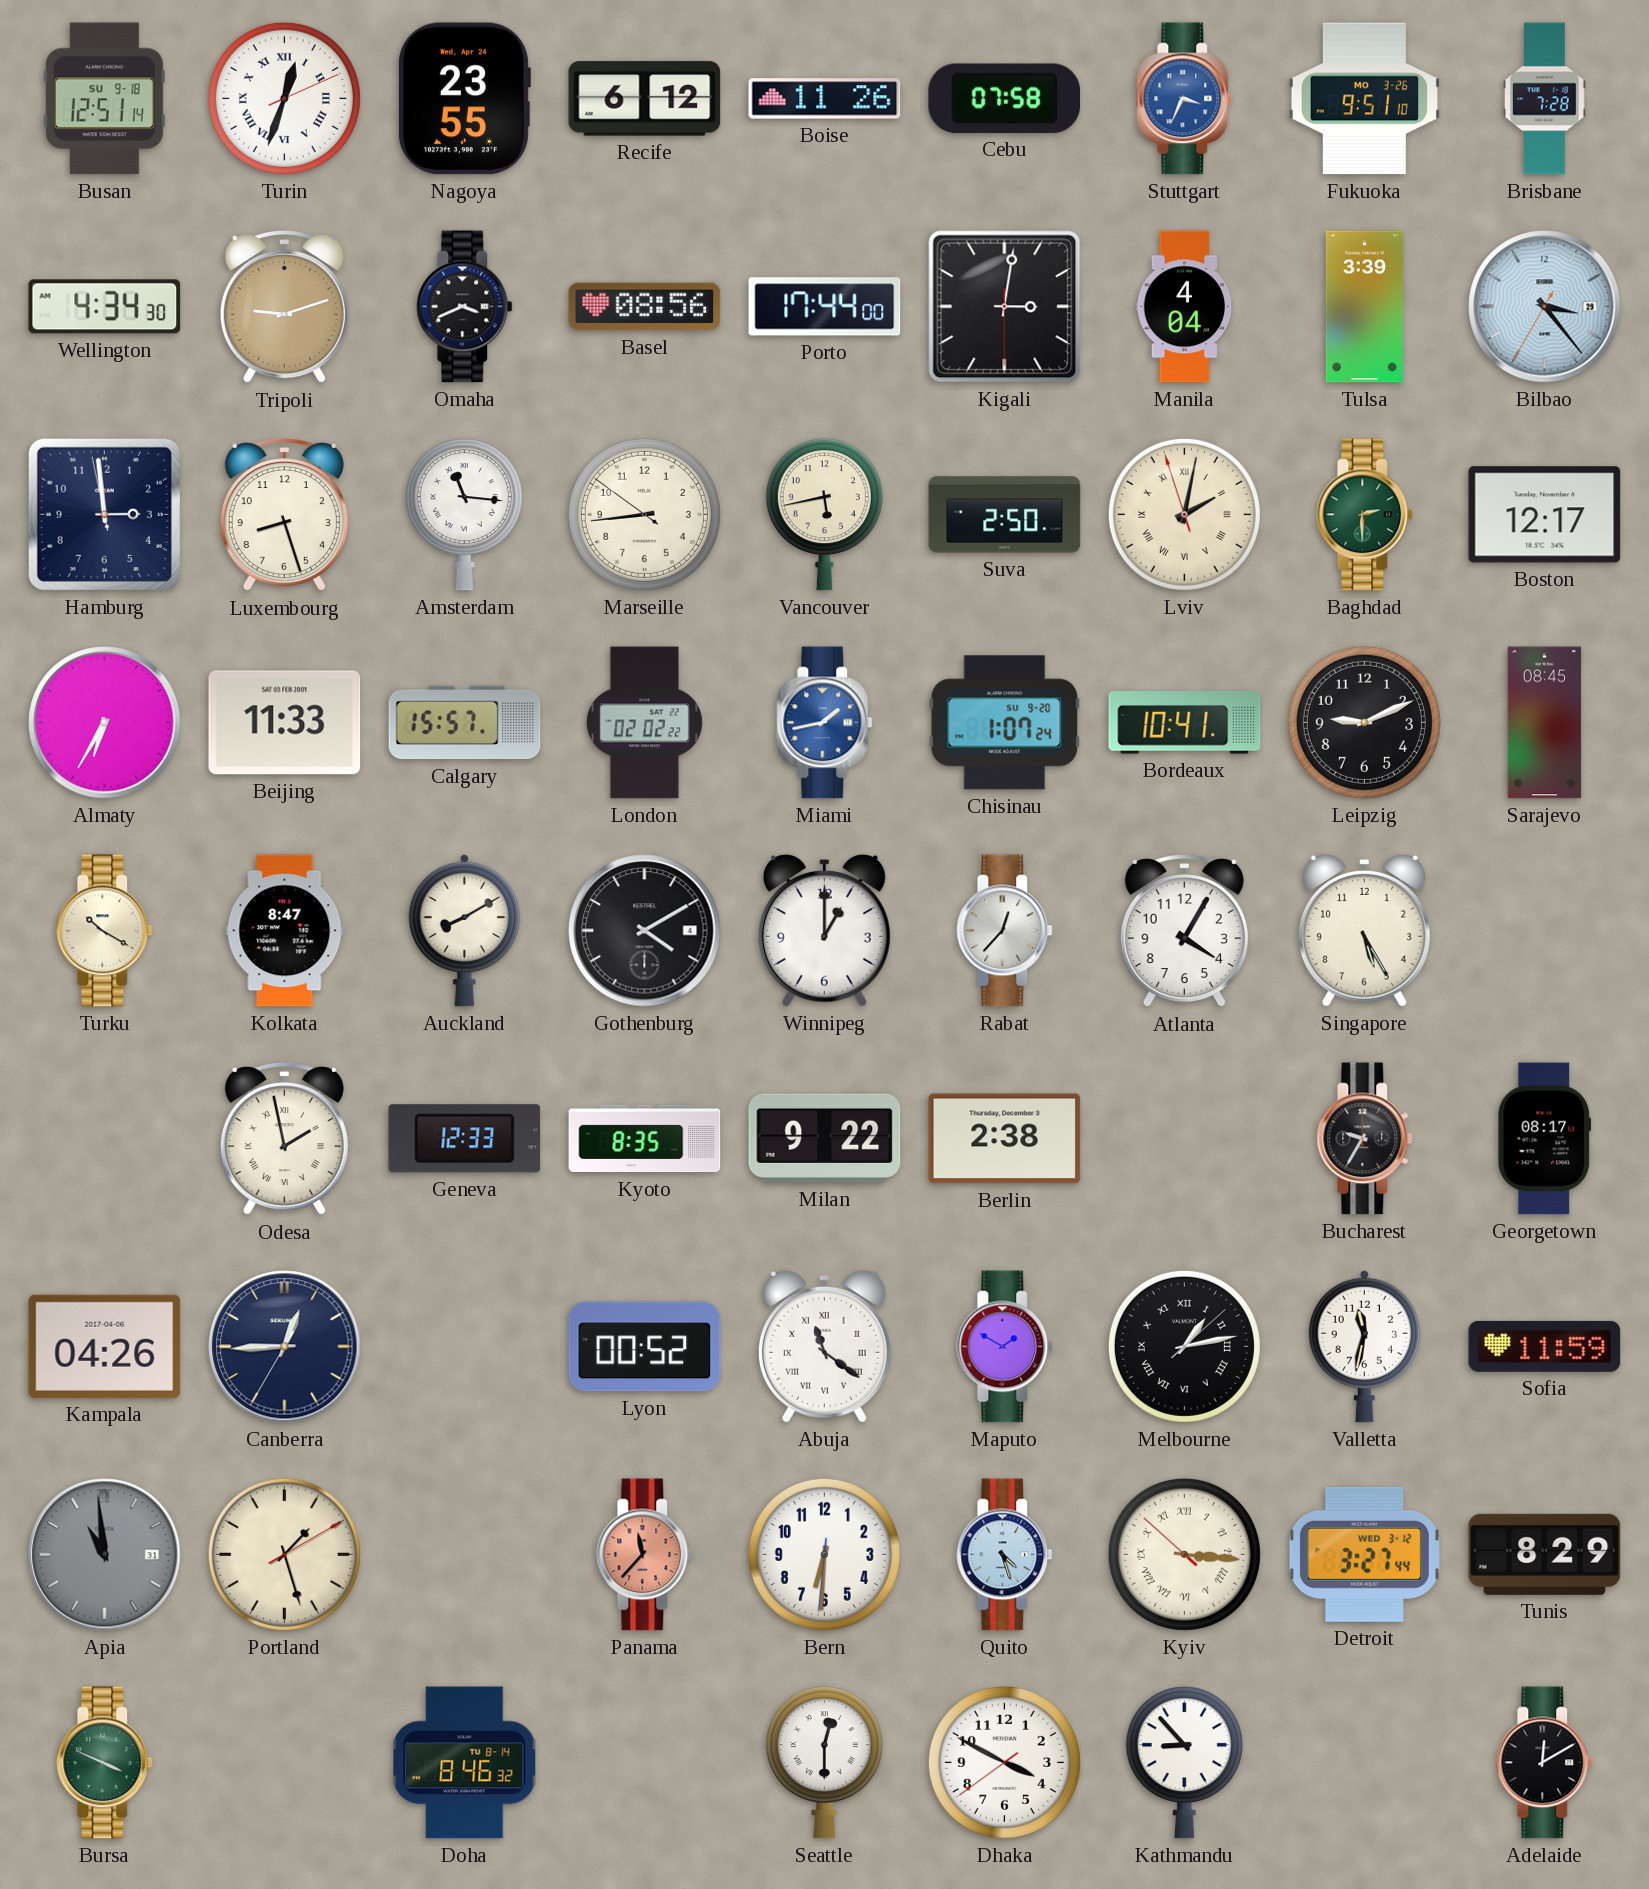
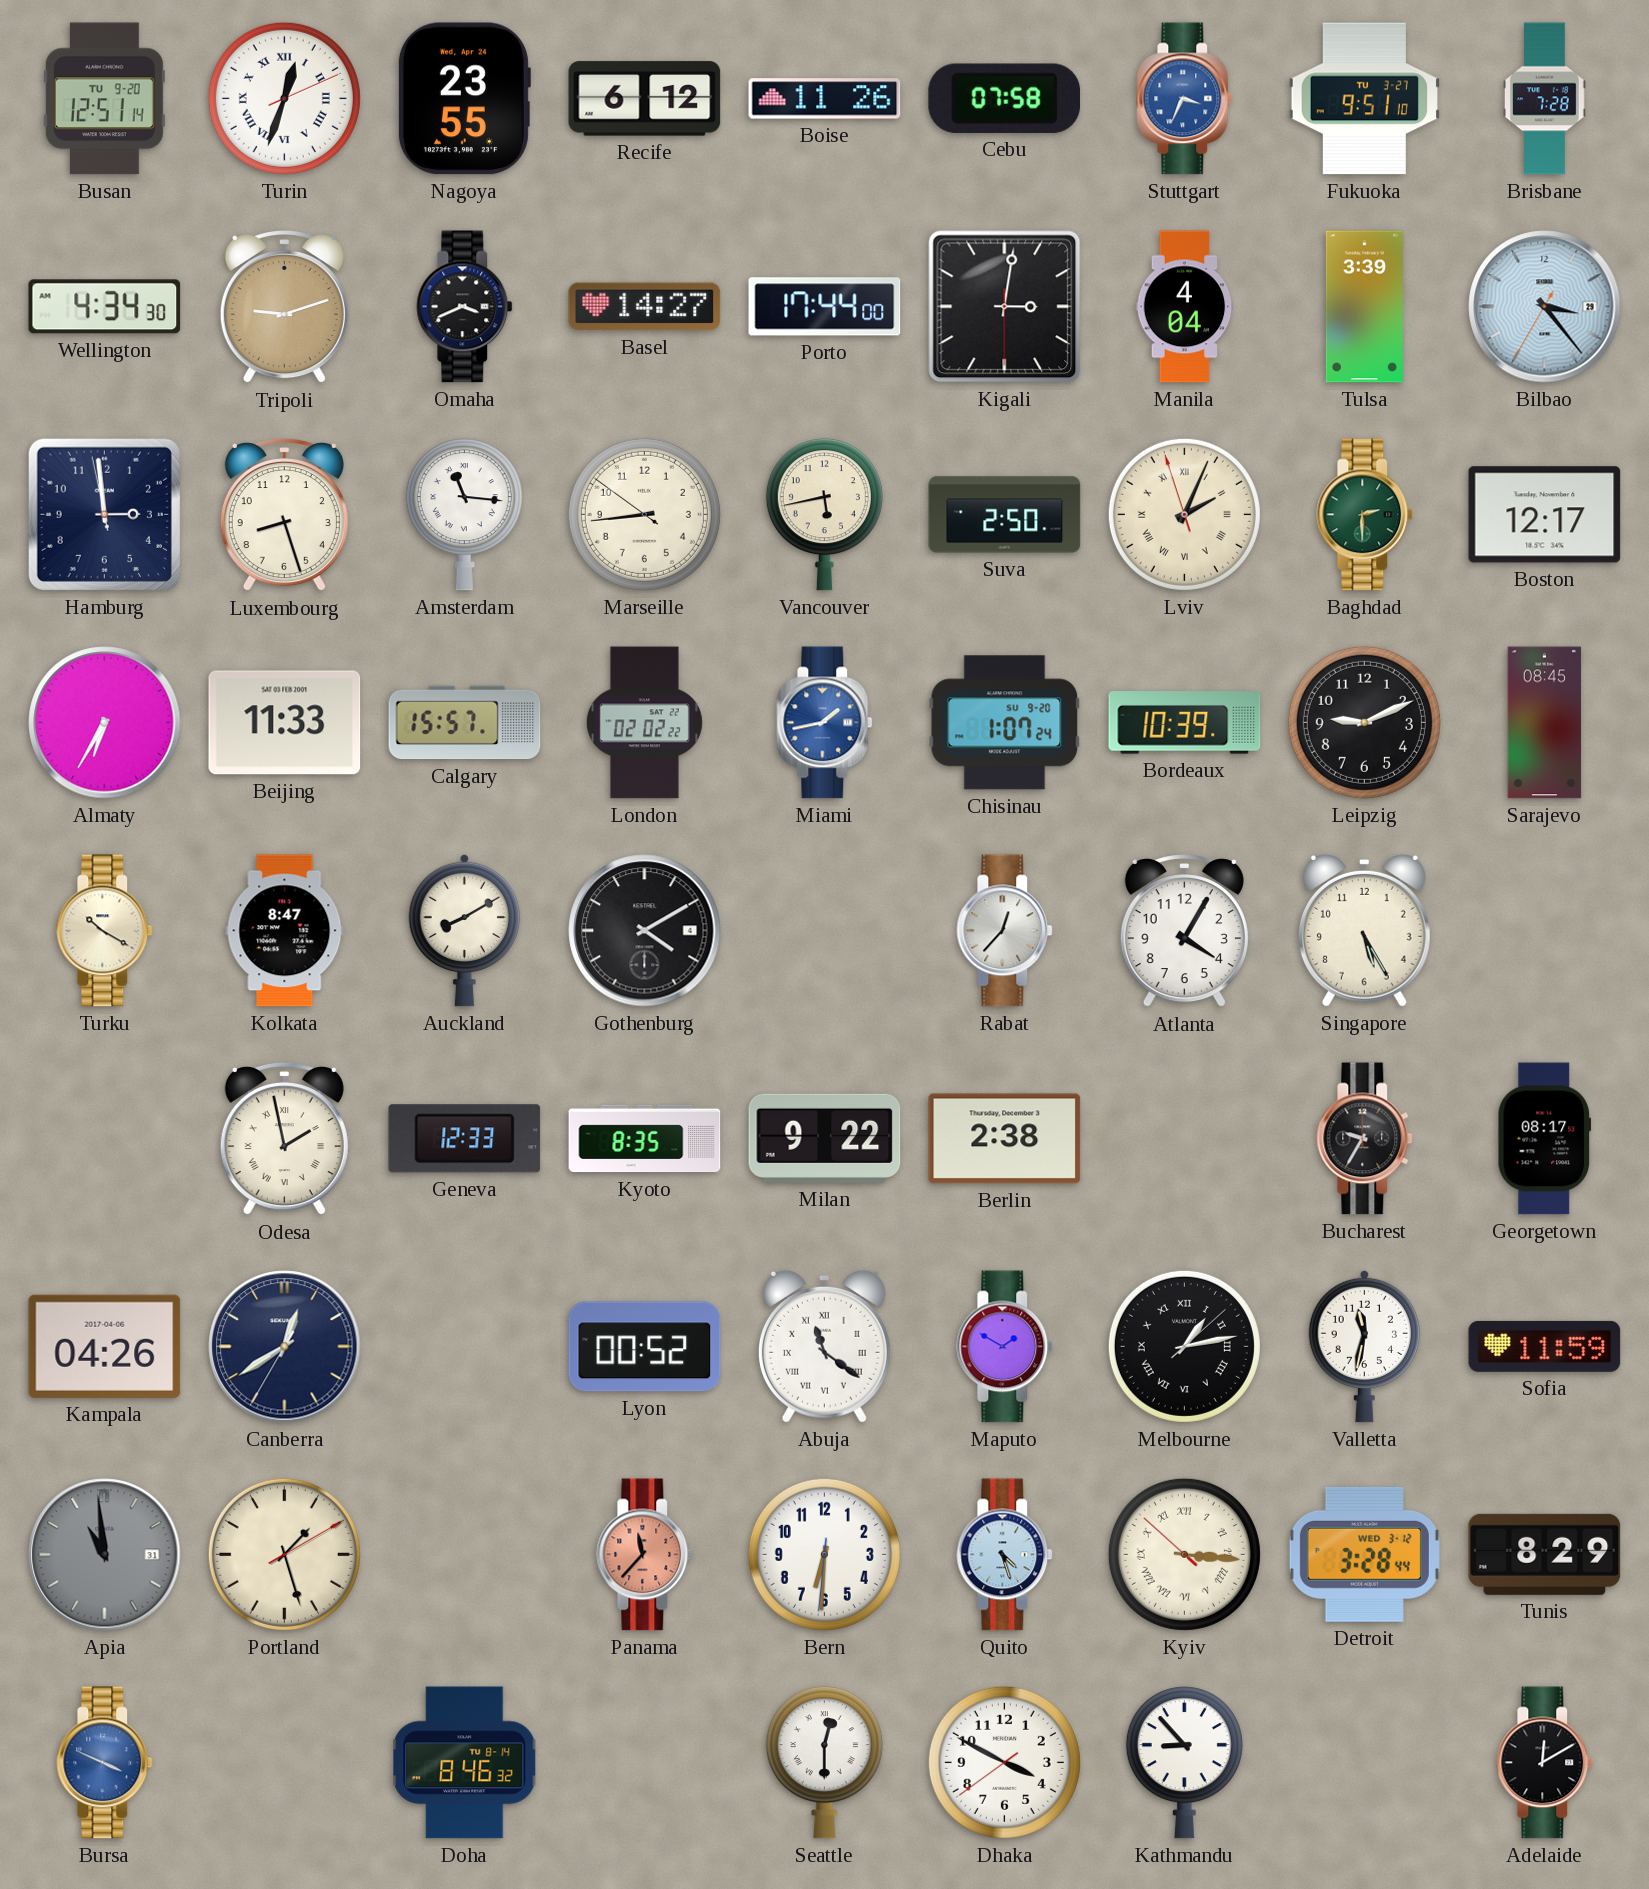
Busan date: SU 9-18 -> TU 9-20 (104, 99)
Fukuoka date: MO 3-26 -> TU 3-27 (1364, 99)
Basel: 08:56 -> 14:27 (645, 307)
Lviv: 2:01 -> 2:03 (1184, 514)
Bordeaux: 10:41 -> 10:39 (1185, 723)
Winnipeg: 1:00 -> none (824, 930)
Canberra: 12:44 -> 12:39 (285, 1347)
Detroit: 3:27 -> 3:28 (1364, 1554)
Bursa dial: green -> blue (105, 1763)
